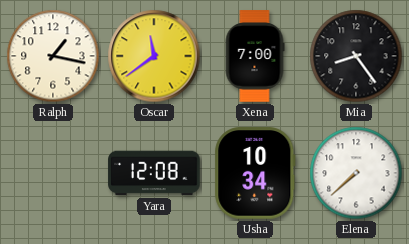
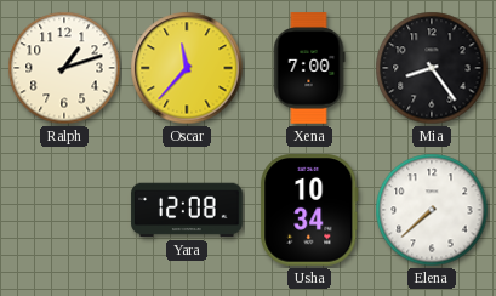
Ralph: 1:17 -> 1:12 (64, 68)
Oscar: 11:39 -> 11:37 (187, 68)
